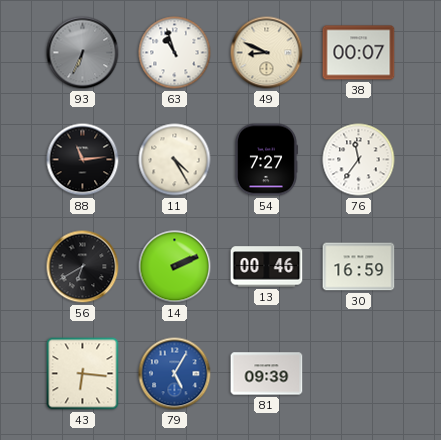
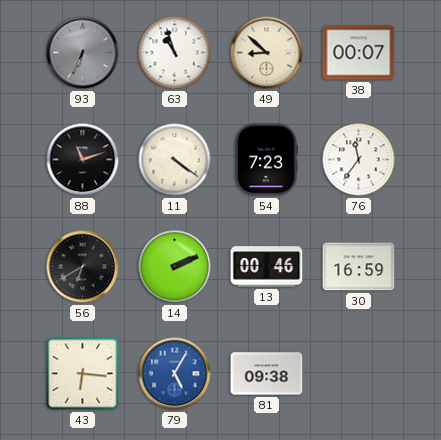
49: 8:49 -> 8:52 (267, 53)
88: 11:14 -> 11:12 (83, 160)
11: 4:25 -> 4:21 (175, 160)
54: 7:27 -> 7:23 (266, 160)
81: 09:39 -> 09:38 (267, 374)
